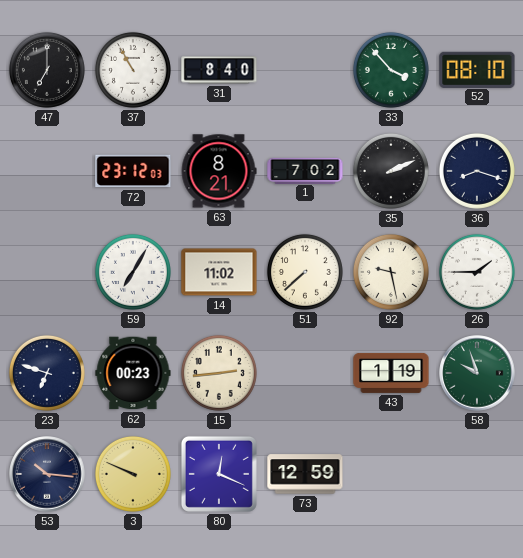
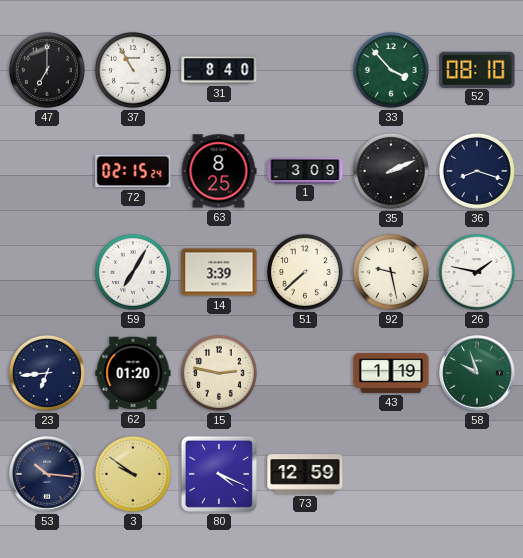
72: 23:12 -> 02:15 (133, 171)
63: 8:21 -> 8:25 (219, 171)
1: 7:02 -> 3:09 (305, 170)
14: 11:02 -> 3:39 (219, 272)
26: 1:45 -> 1:47 (477, 272)
23: 6:48 -> 6:44 (47, 373)
62: 00:23 -> 01:20 (133, 373)
15: 2:44 -> 2:47 (219, 373)
3: 9:49 -> 9:51 (133, 474)
80: 12:19 -> 4:19 (219, 474)
